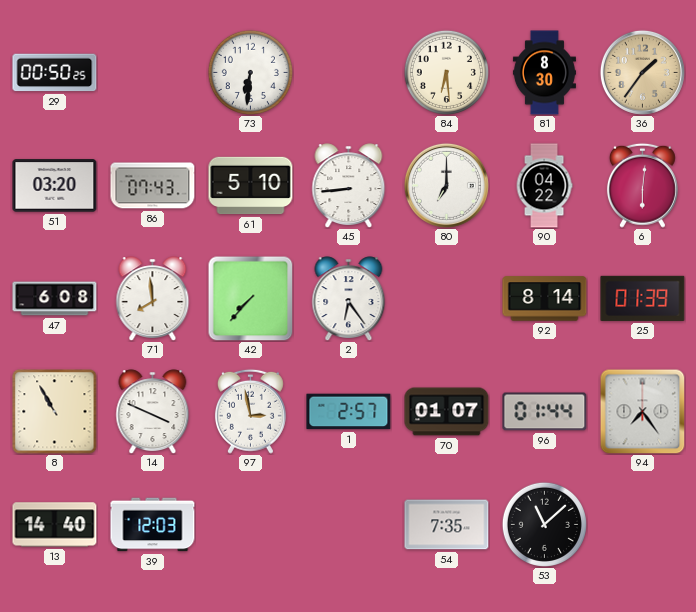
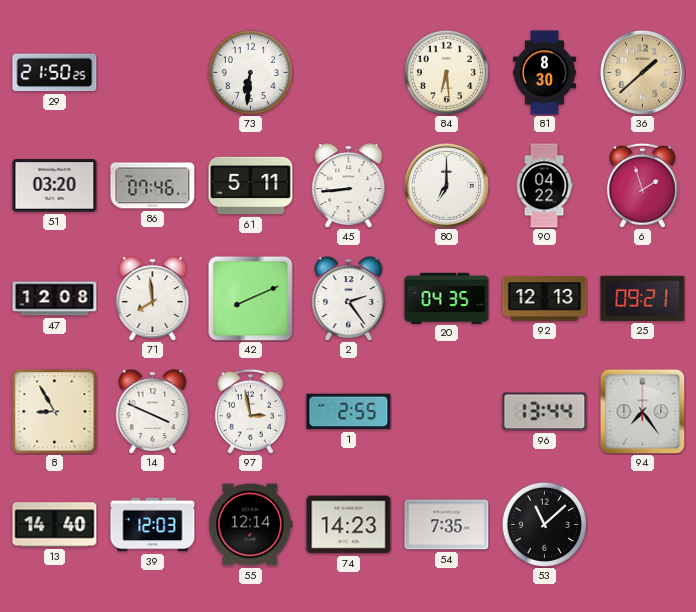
29: 00:50 -> 21:50 (55, 73)
36: 1:36 -> 1:38 (642, 72)
86: 07:43 -> 07:46 (153, 186)
61: 5:10 -> 5:11 (251, 186)
6: 6:01 -> 1:57 (642, 185)
47: 6:08 -> 12:08 (55, 299)
42: 7:37 -> 8:11 (250, 298)
2: 6:24 -> 2:24 (349, 298)
20: none -> 04:35 (447, 298)
92: 8:14 -> 12:13 (545, 299)
25: 01:39 -> 09:21 (643, 298)
8: 10:55 -> 8:55 (55, 412)
1: 2:57 -> 2:55 (349, 412)
70: 01:07 -> none (447, 412)
96: 01:44 -> 13:44 (545, 412)
55: none -> 12:14 (251, 525)
74: none -> 14:23 (349, 525)
